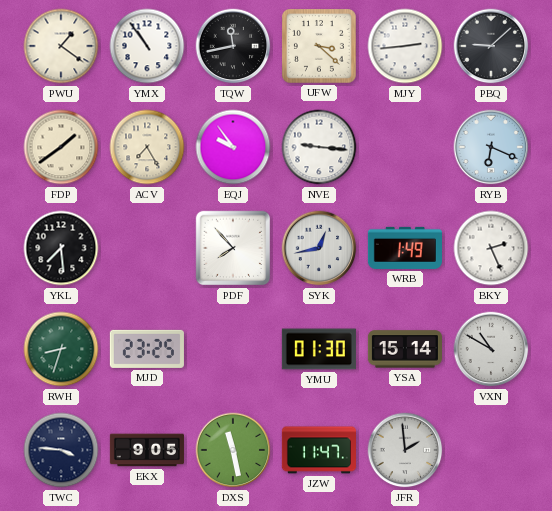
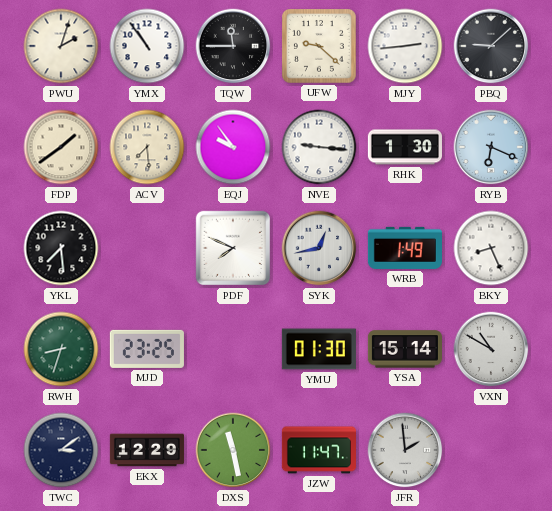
PWU: 1:21 -> 2:03 (61, 46)
TQW: 11:43 -> 11:45 (233, 46)
UFW: 3:22 -> 9:22 (320, 47)
ACV: 7:25 -> 7:29 (147, 147)
RHK: none -> 1:30 (405, 147)
PDF: 7:53 -> 7:49 (233, 248)
BKY: 2:26 -> 8:26 (491, 248)
TWC: 3:46 -> 3:09 (61, 450)
EKX: 9:05 -> 12:29 (147, 450)
